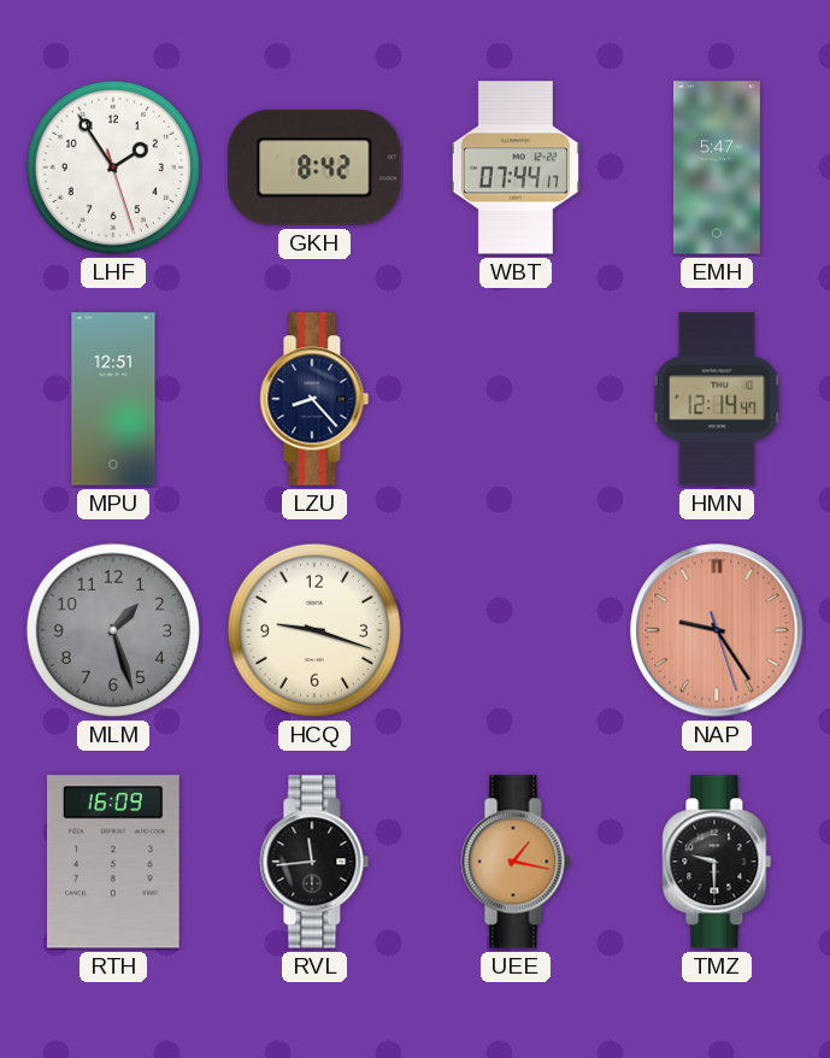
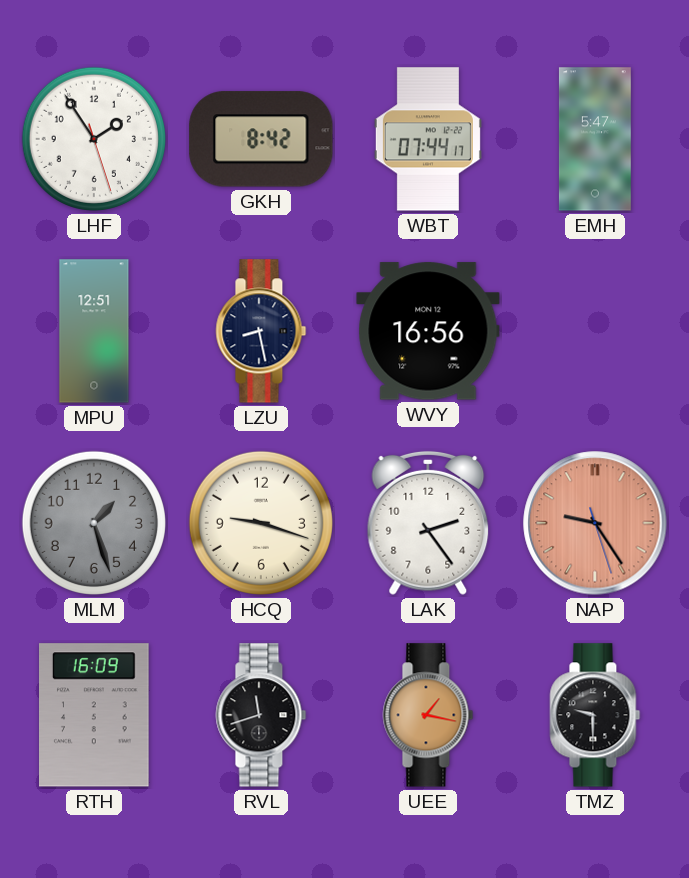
LZU: 8:23 -> 8:28 (261, 331)
WVY: none -> 16:56 (428, 331)
HMN: 12:14 -> none (717, 399)
LAK: none -> 2:24 (428, 523)
RVL: 11:44 -> 11:42 (261, 715)
